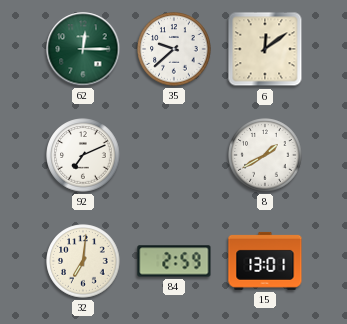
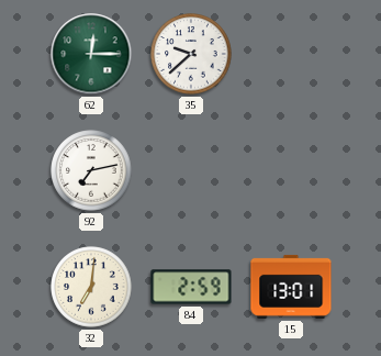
6: 12:09 -> none (265, 49)
92: 7:11 -> 7:13 (91, 170)
8: 1:40 -> none (265, 155)
